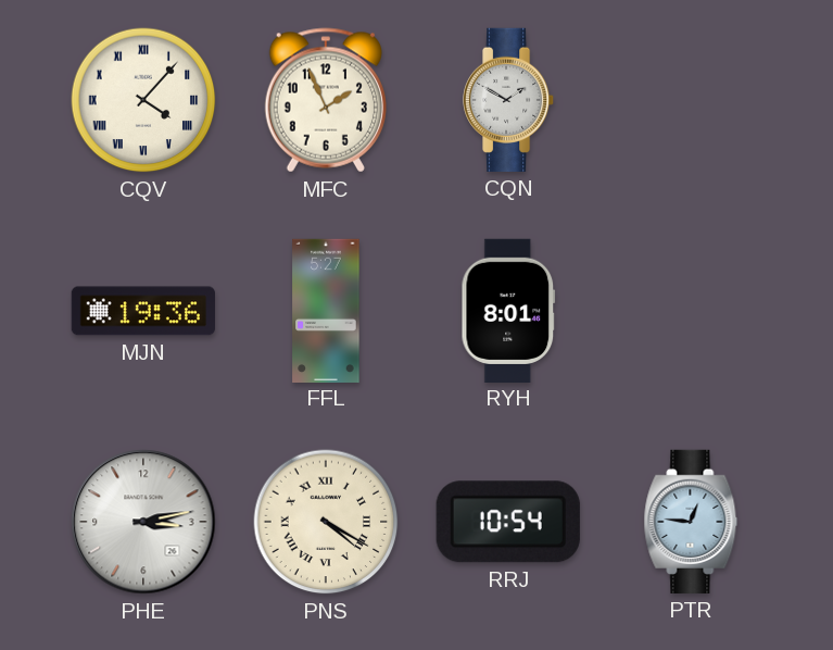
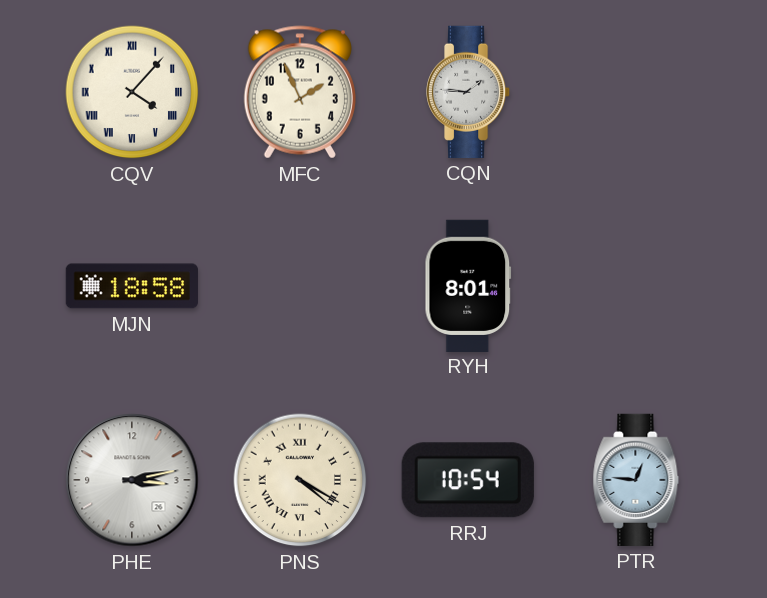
CQN: 1:50 -> 1:46 (469, 92)
MJN: 19:36 -> 18:58 (132, 286)
FFL: 5:27 -> none (326, 310)
